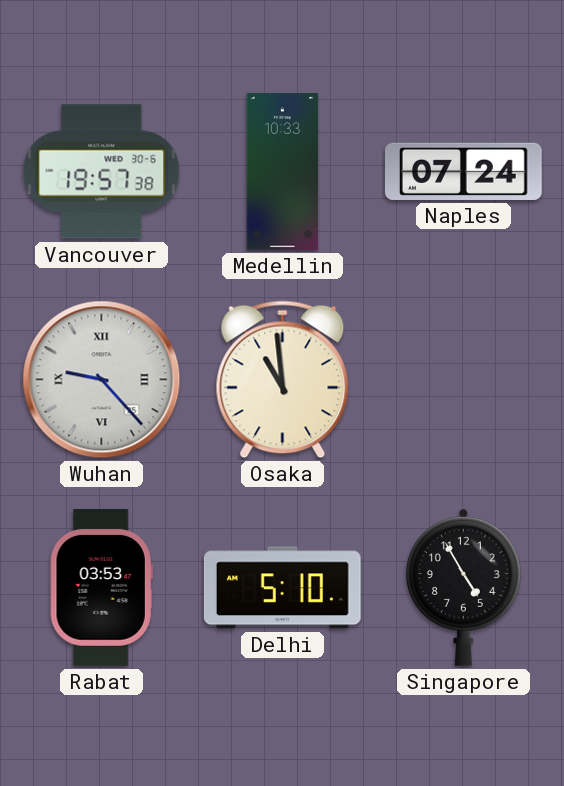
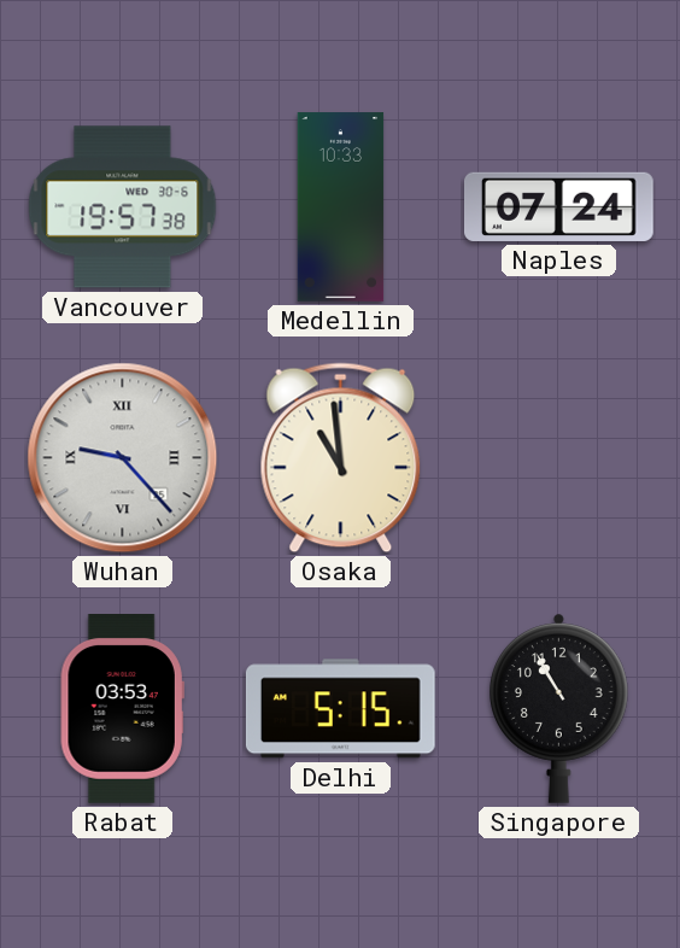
Delhi: 5:10 -> 5:15 (340, 709)
Singapore: 4:55 -> 10:55 (559, 708)
